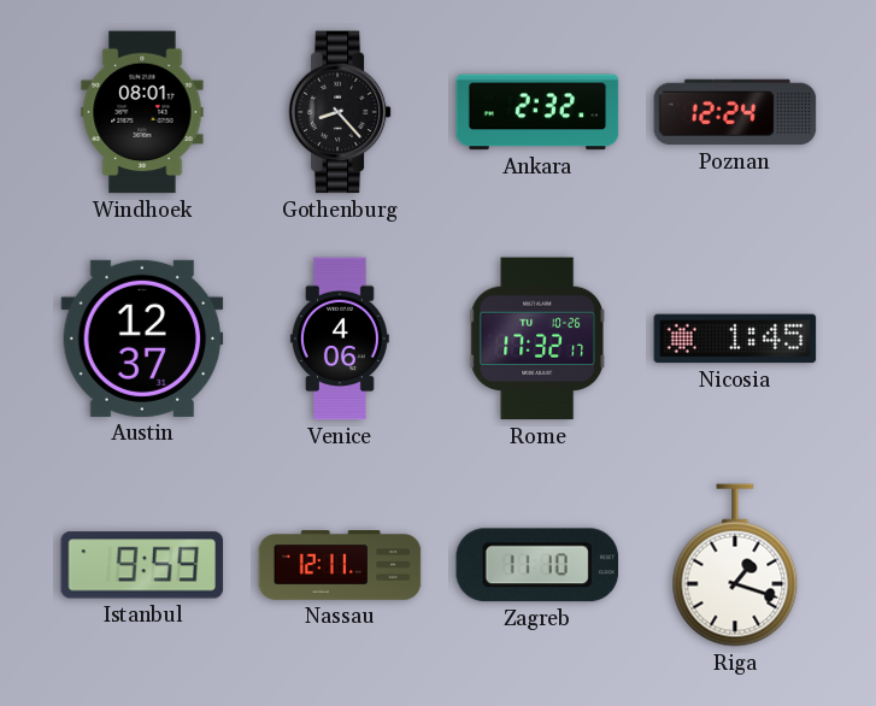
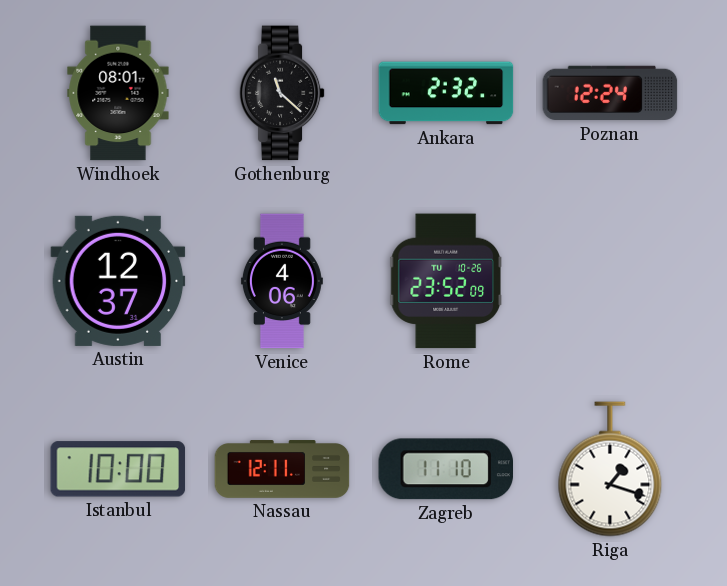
Gothenburg: 8:23 -> 11:22 (282, 93)
Rome: 17:32 -> 23:52 (446, 281)
Nicosia: 1:45 -> none (735, 339)
Istanbul: 9:59 -> 10:00 (118, 469)
